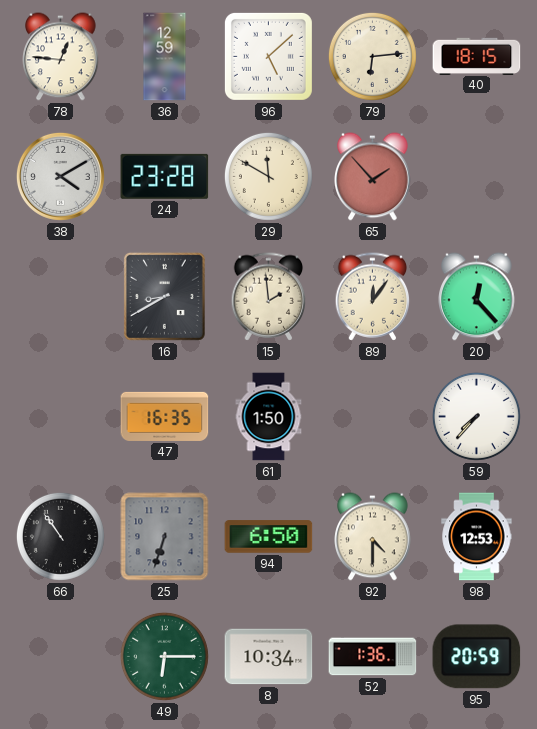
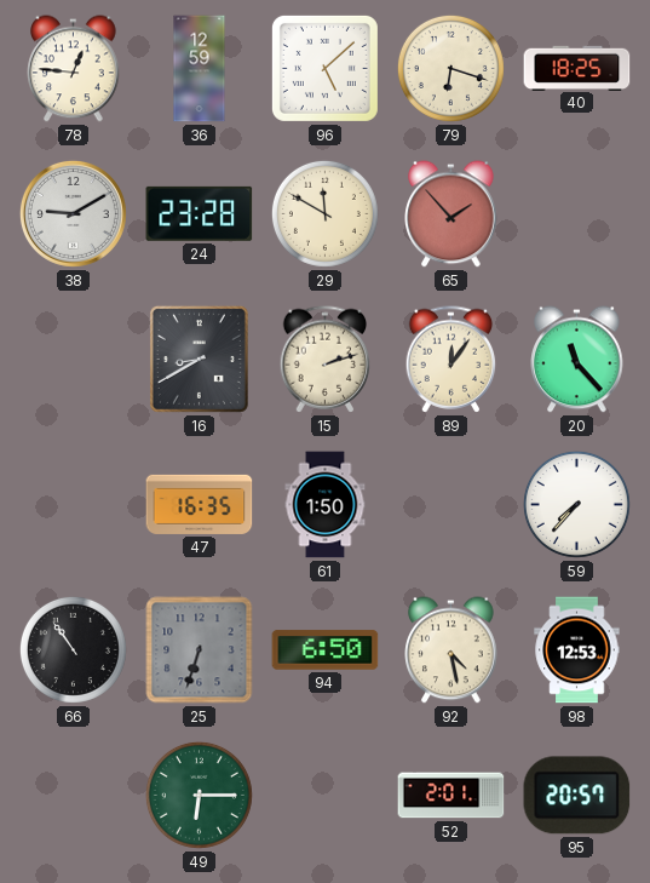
79: 6:14 -> 6:18 (450, 68)
40: 18:15 -> 18:25 (577, 68)
38: 4:10 -> 9:10 (73, 213)
15: 1:59 -> 2:12 (326, 360)
20: 12:23 -> 11:23 (577, 360)
92: 4:30 -> 4:28 (451, 650)
8: 10:34 -> none (269, 657)
52: 1:36 -> 2:01 (451, 796)
95: 20:59 -> 20:57 (577, 796)
